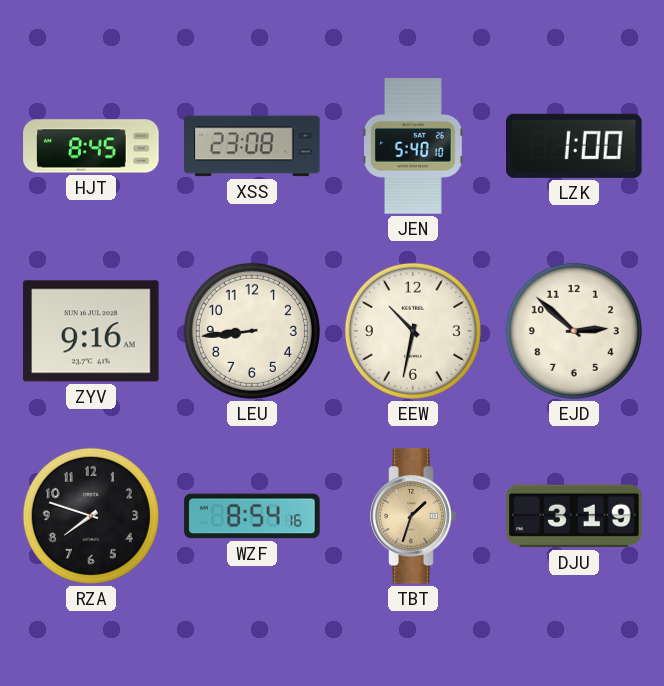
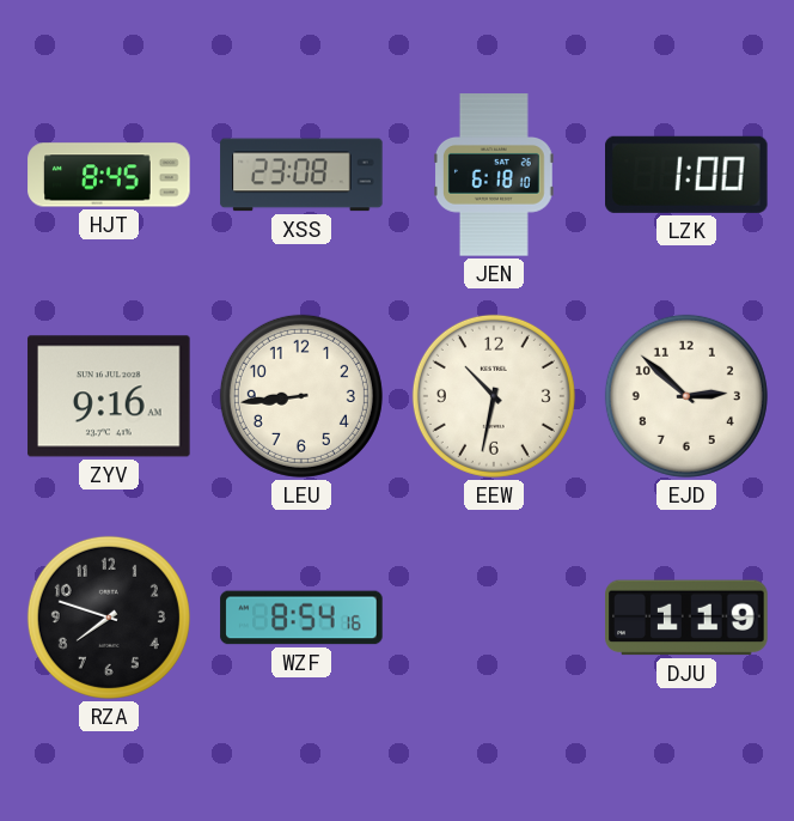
JEN: 5:40 -> 6:18 (495, 175)
TBT: 1:33 -> none (413, 516)
DJU: 3:19 -> 1:19 (686, 618)
